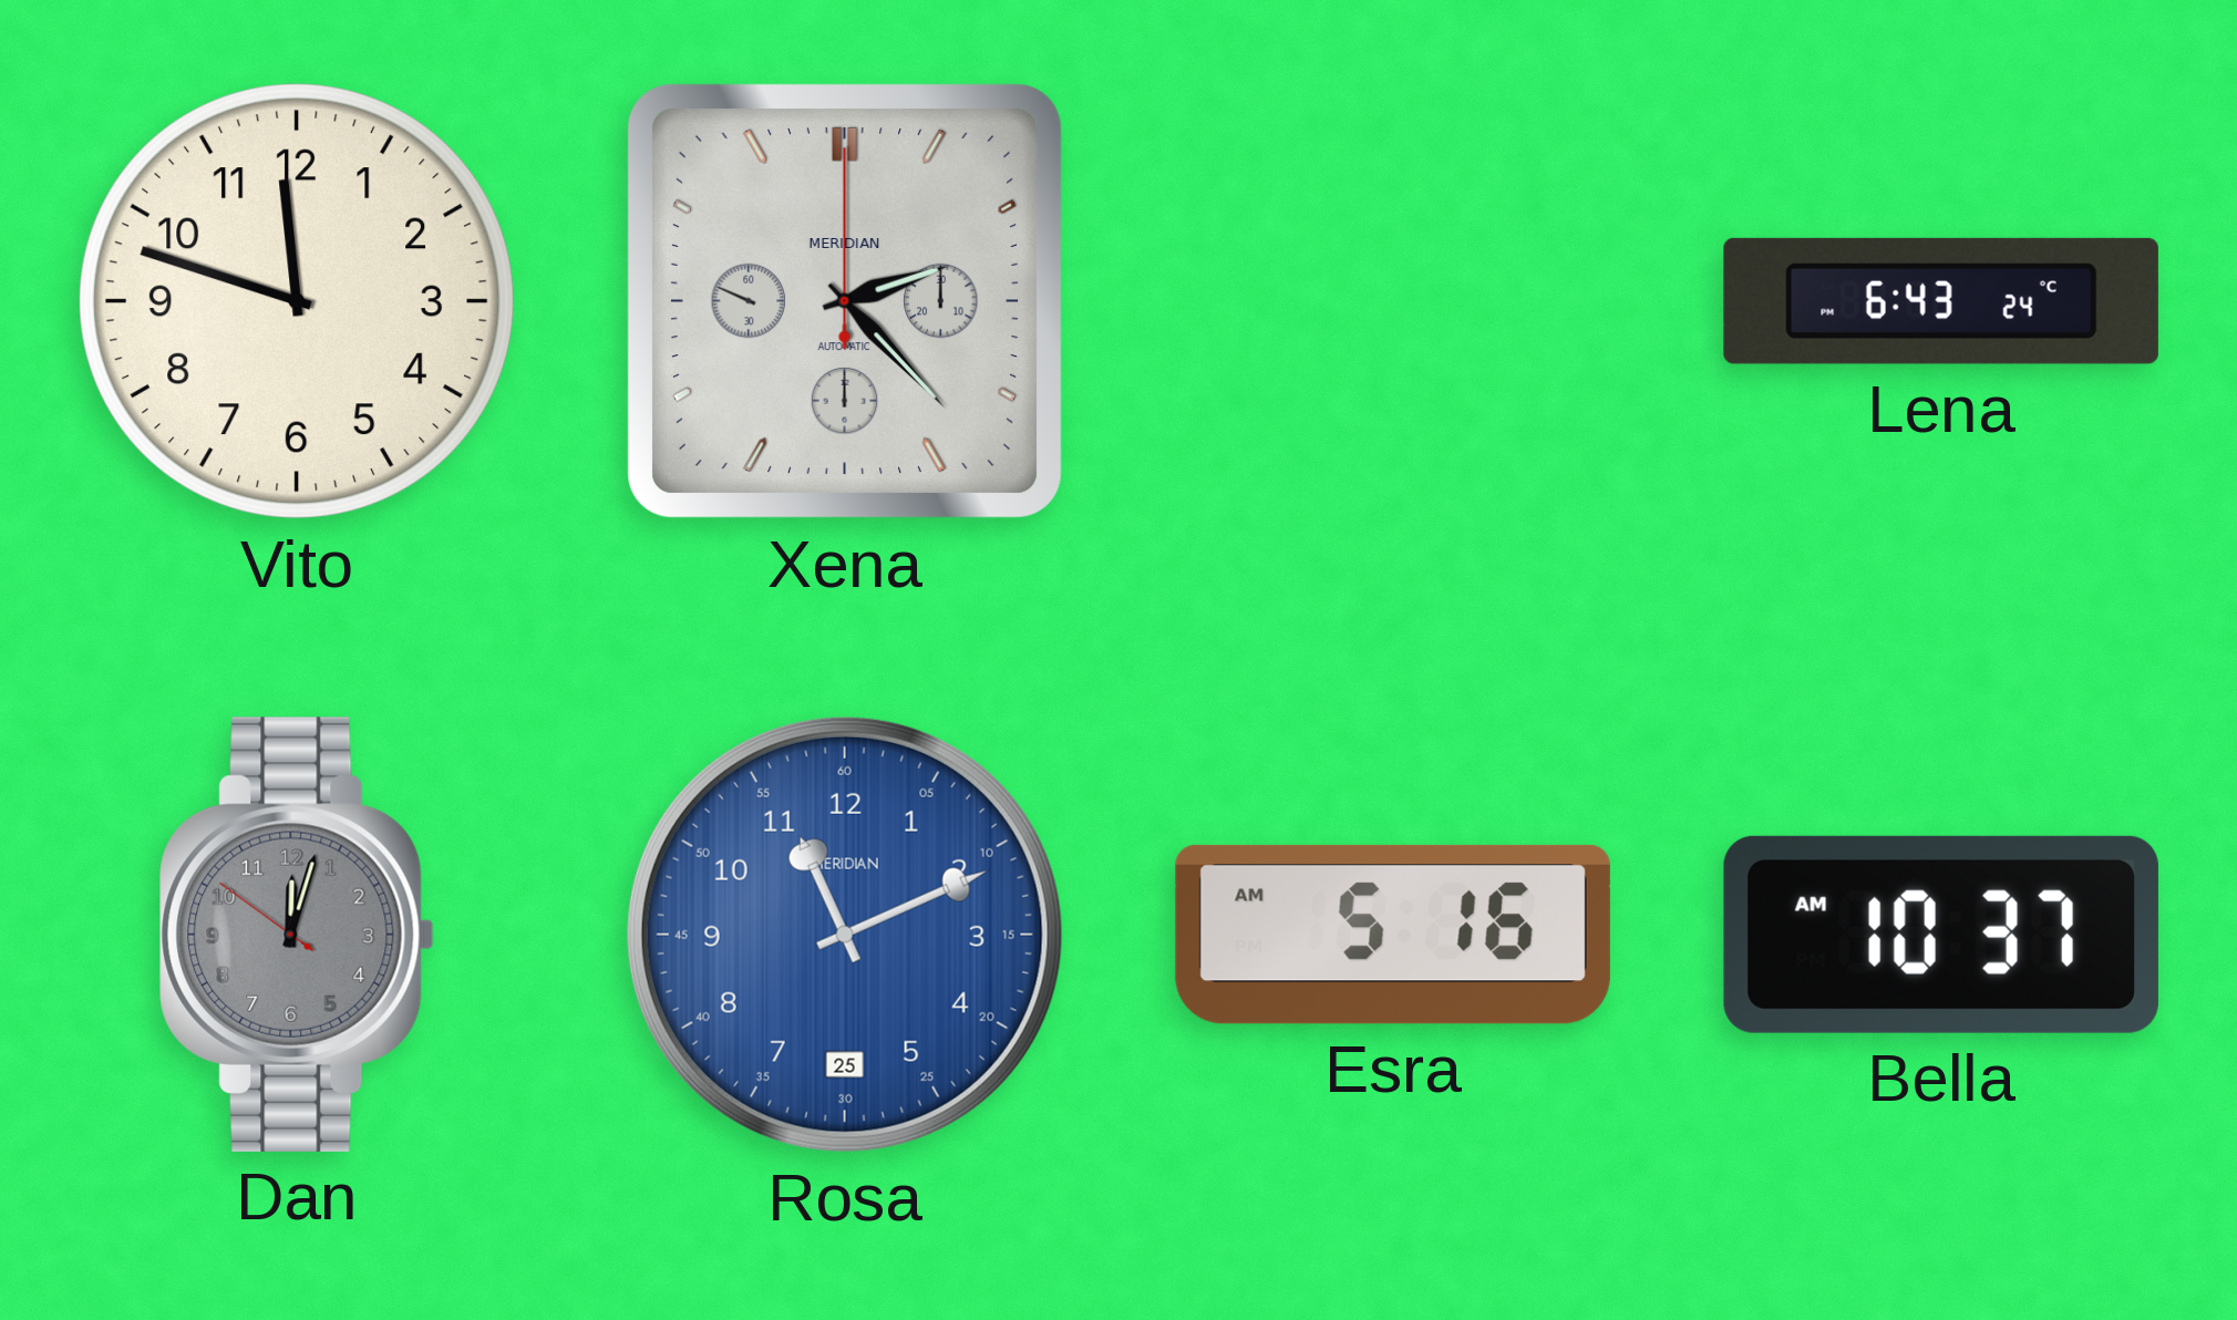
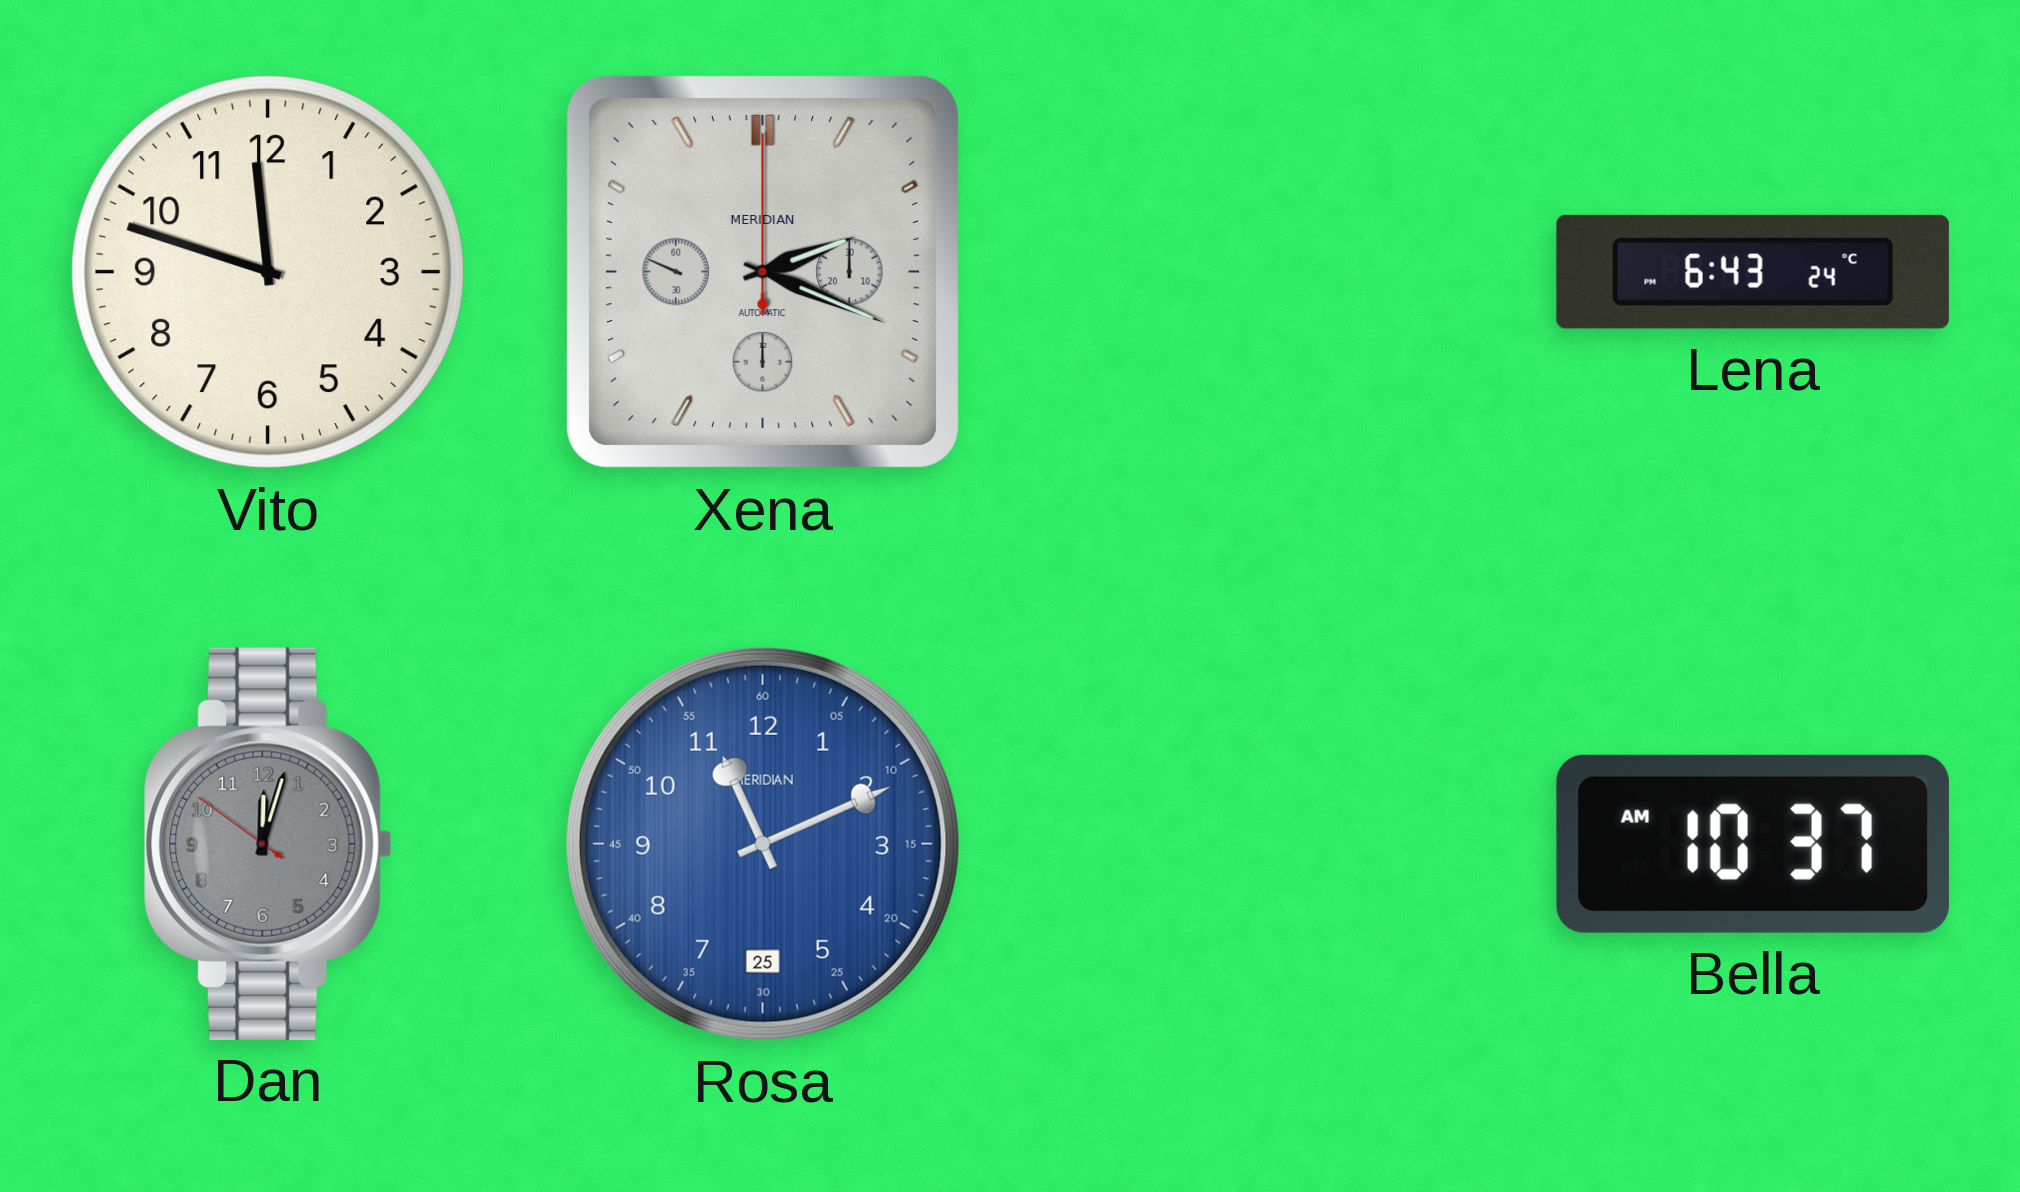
Xena: 2:22 -> 2:18 (763, 272)
Esra: 5:16 -> none (1393, 935)
